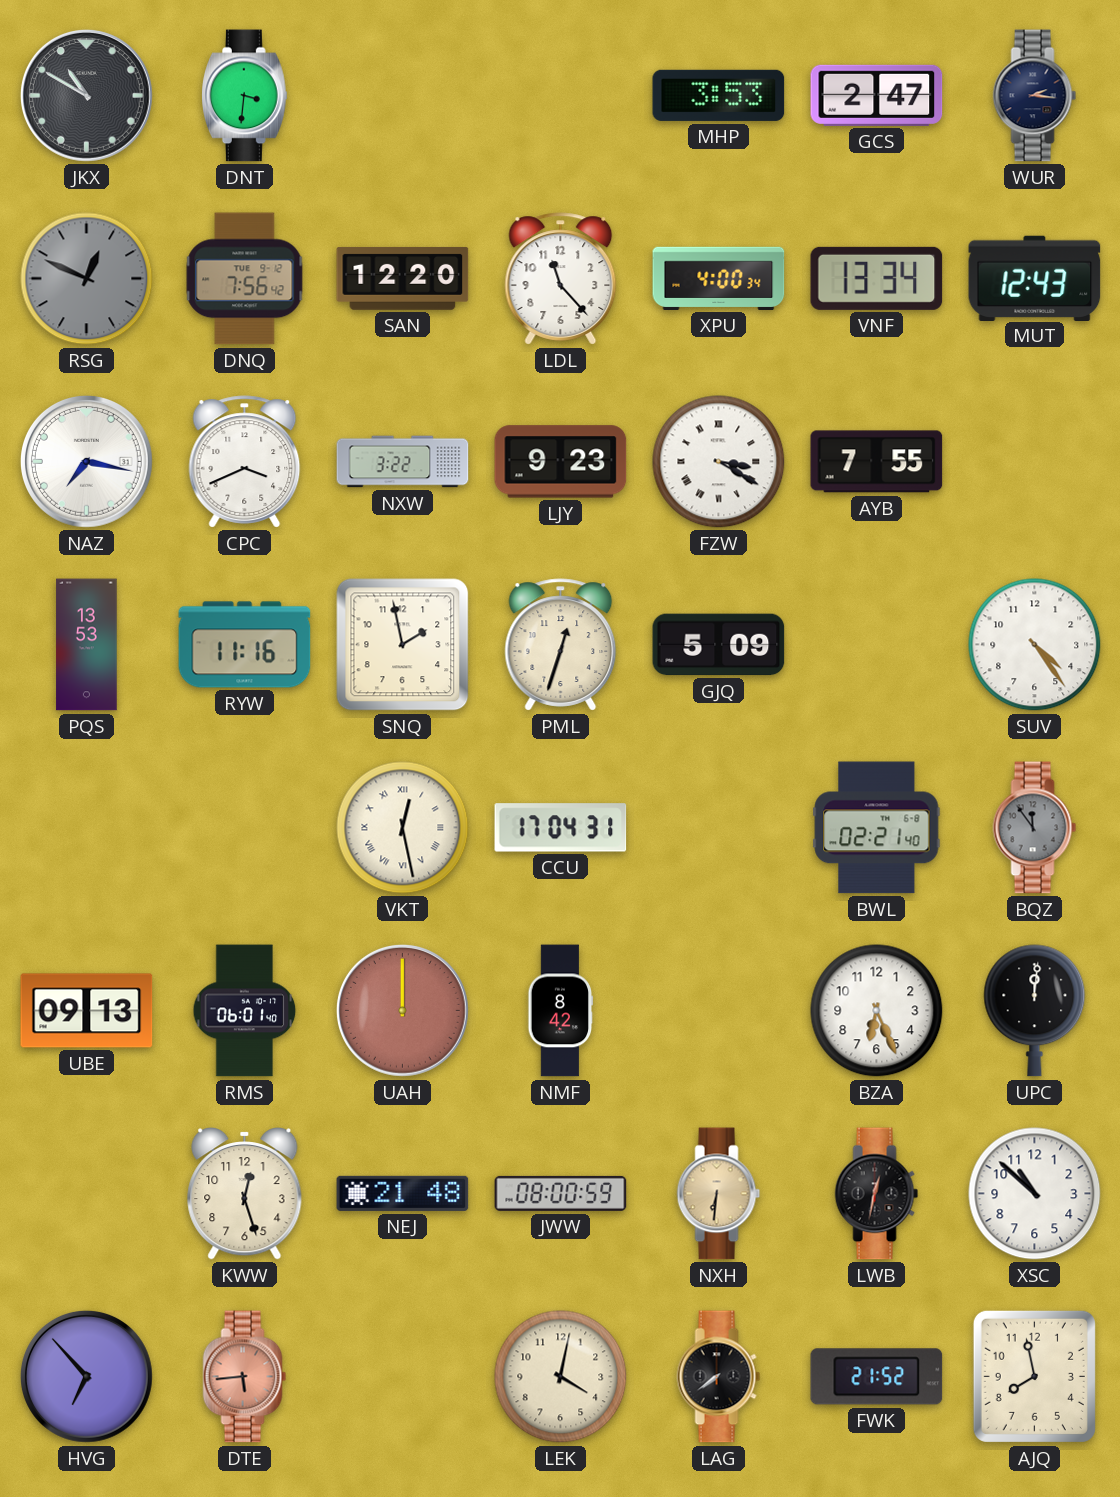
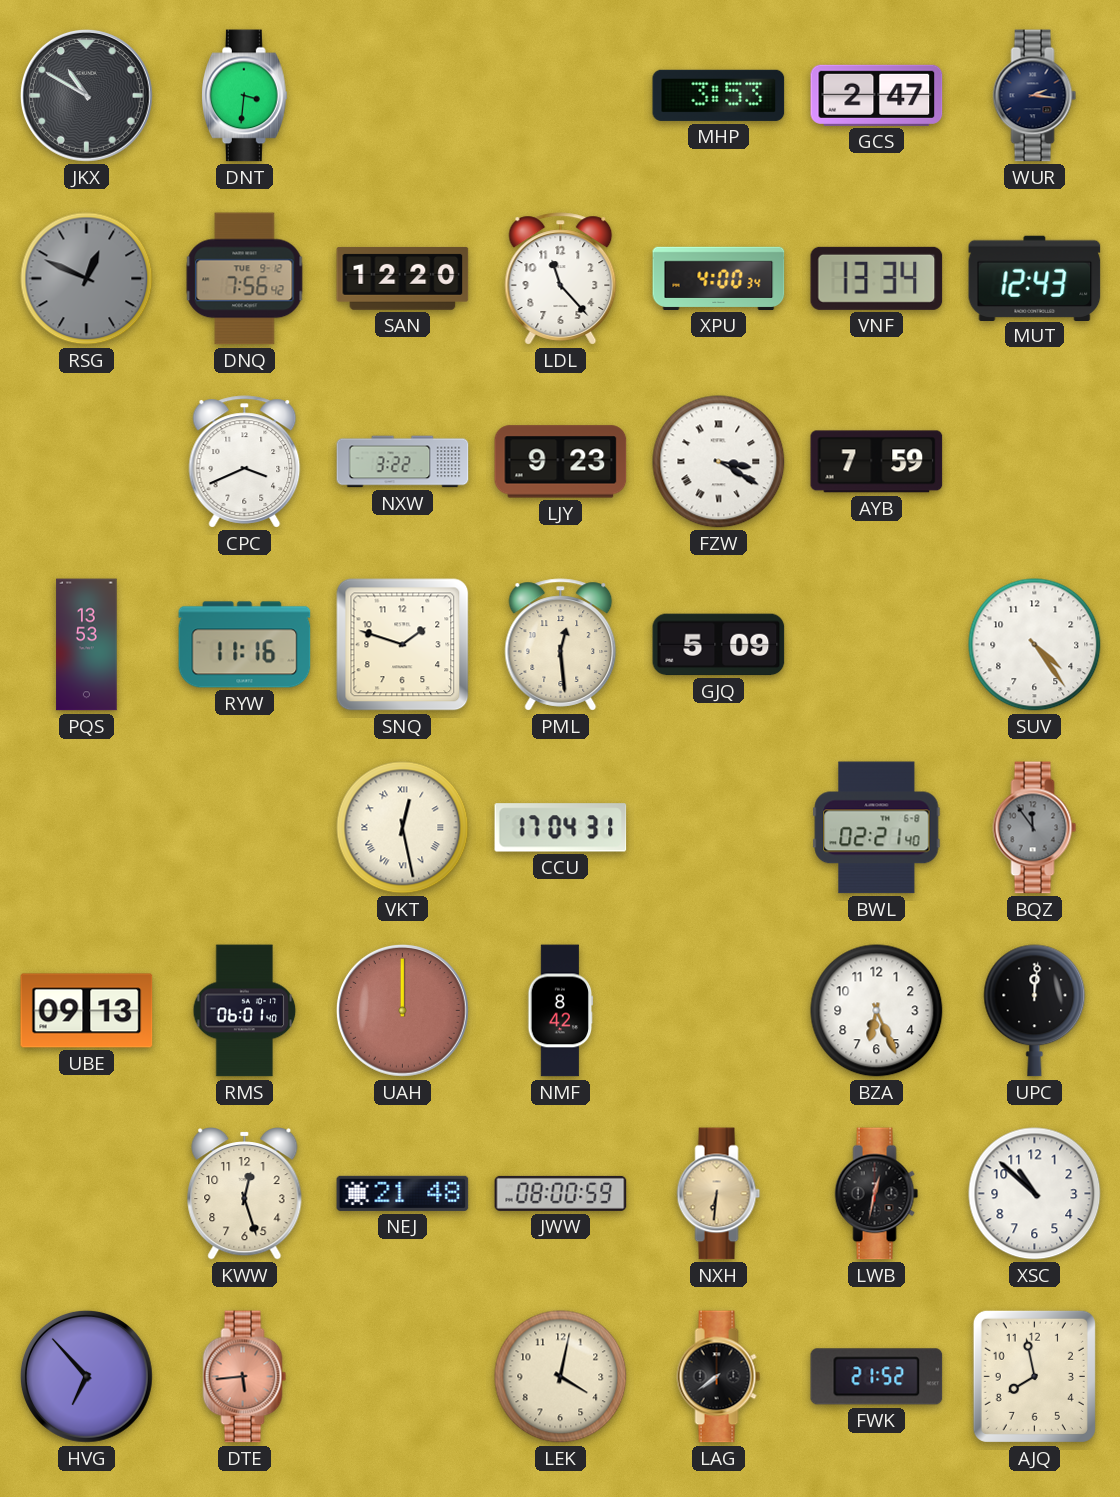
NAZ: 7:17 -> none (86, 461)
AYB: 7:55 -> 7:59 (877, 462)
SNQ: 1:58 -> 1:48 (403, 645)
PML: 12:33 -> 12:29 (561, 645)
